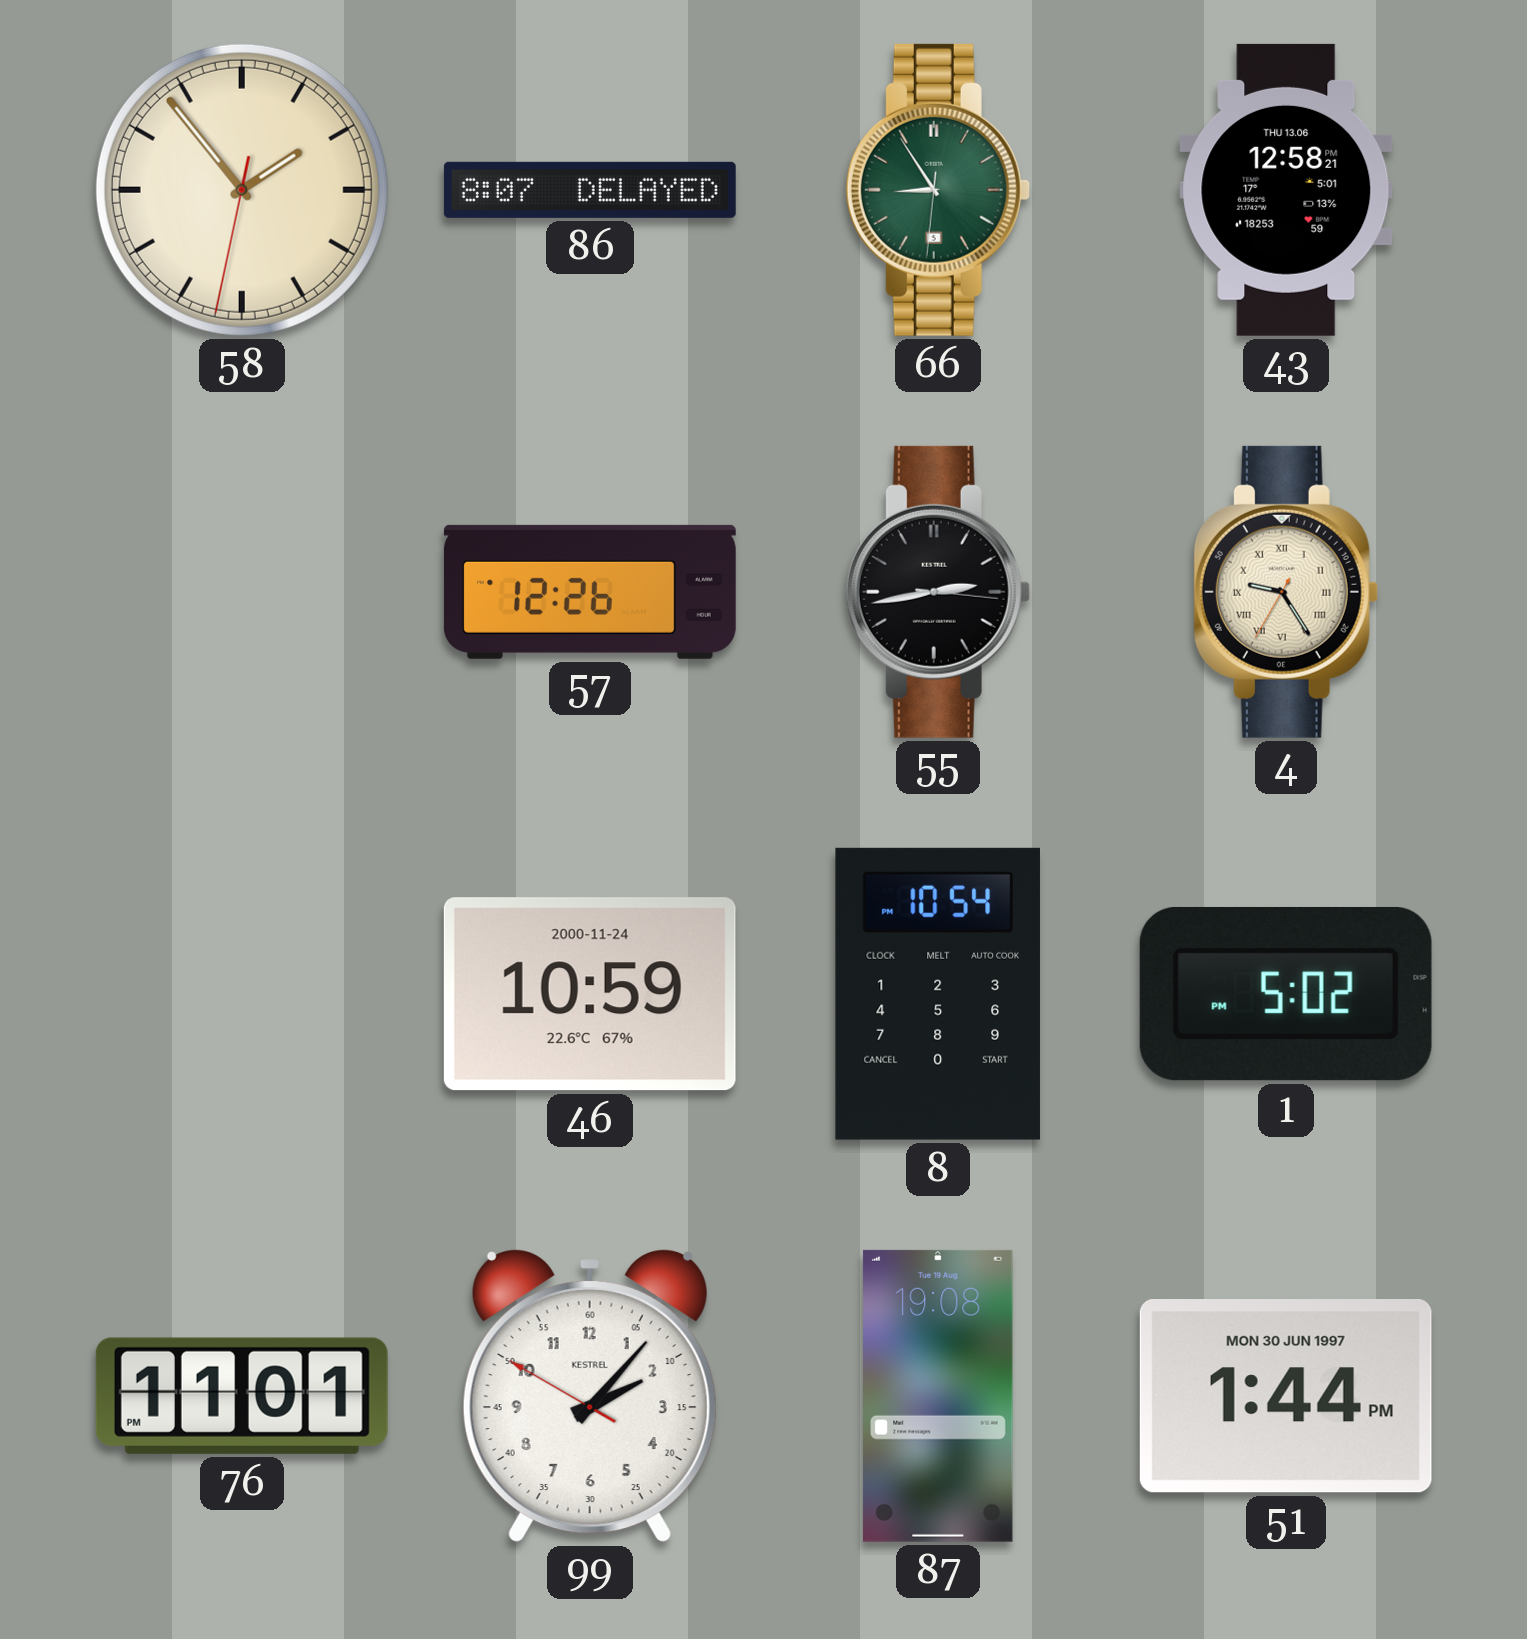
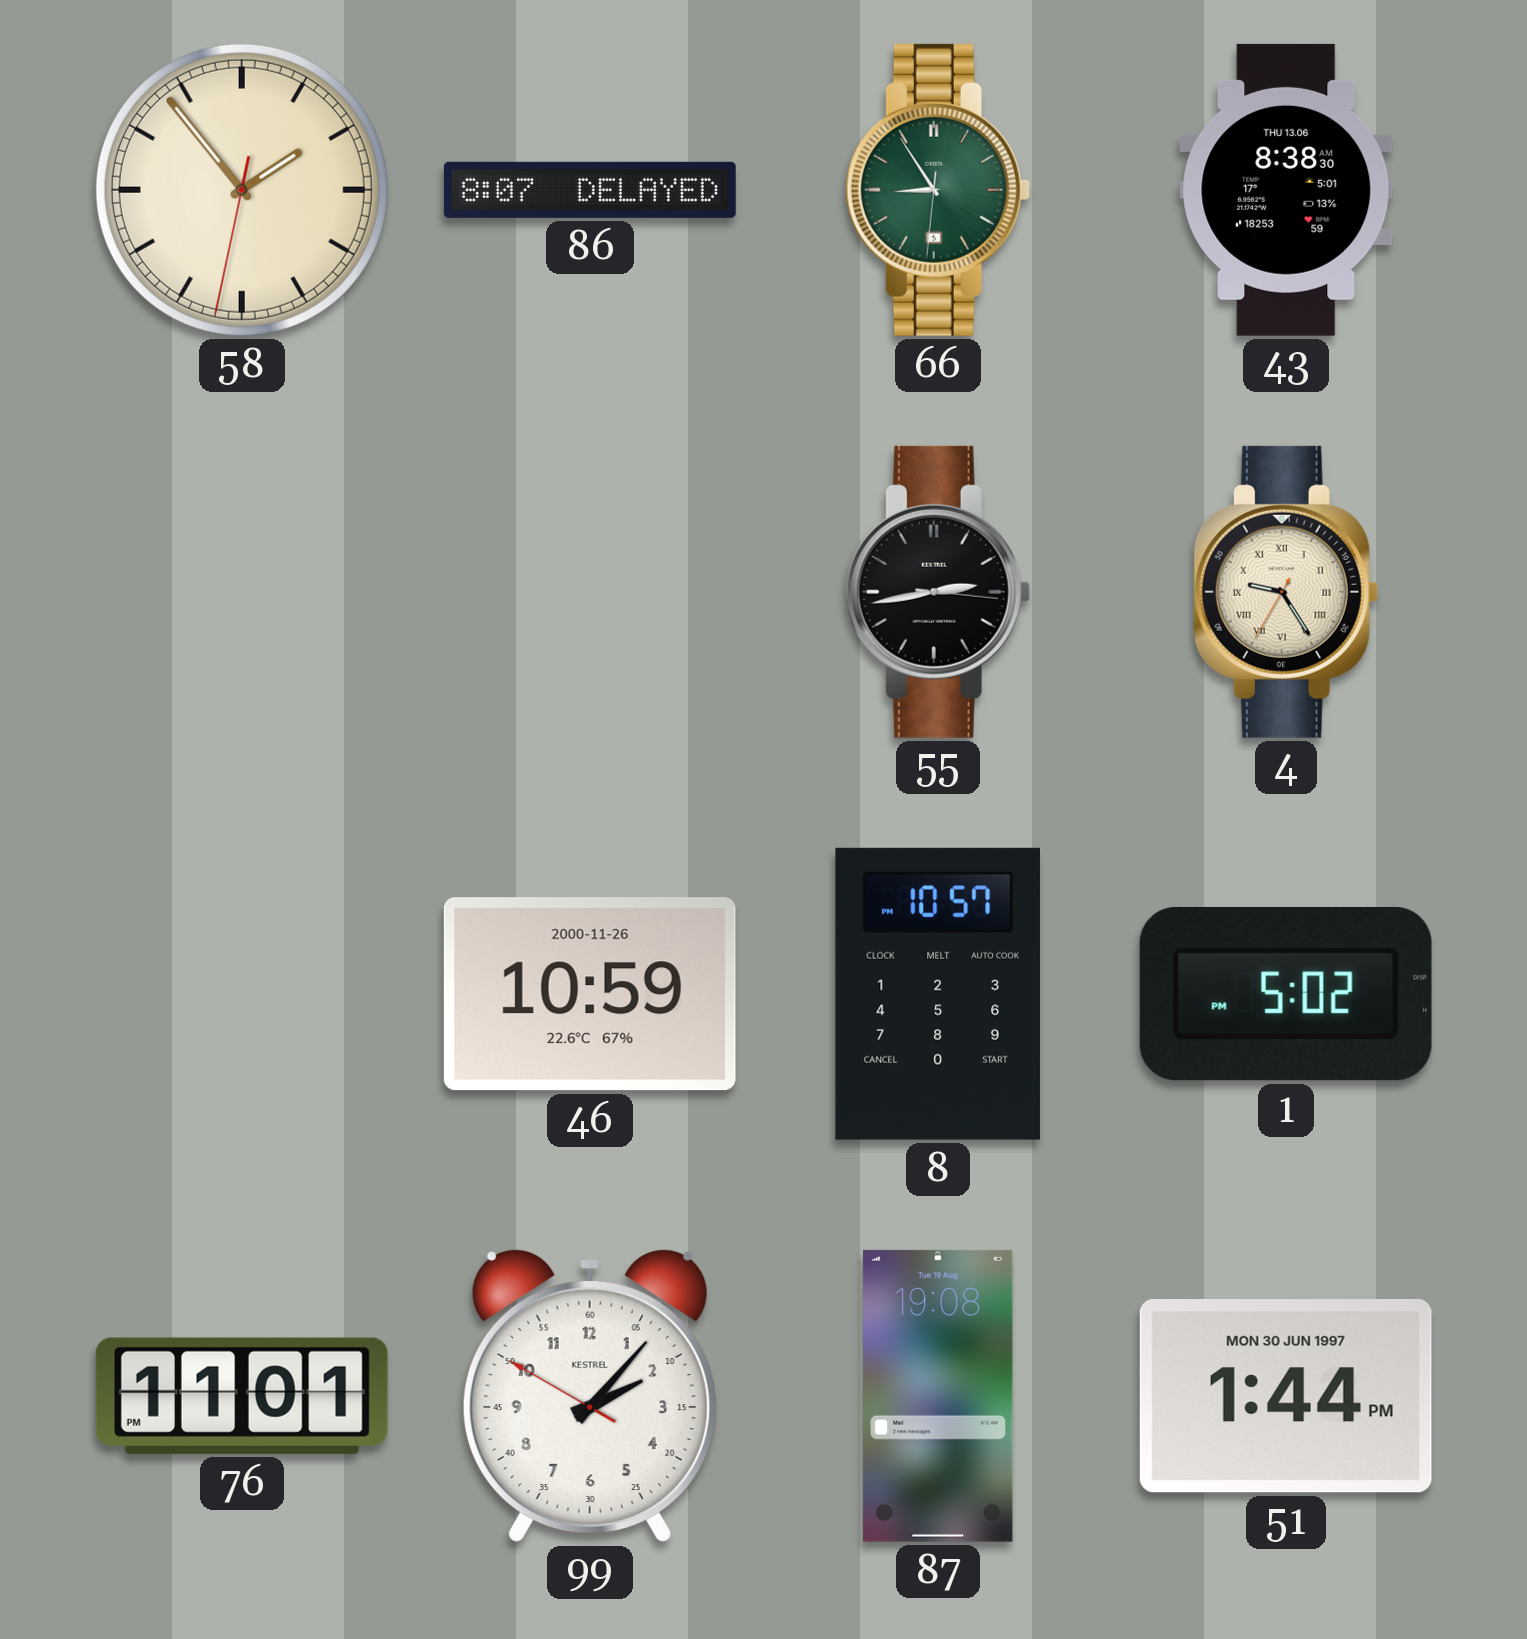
43: 12:58 -> 8:38 (1286, 190)
57: 12:26 -> none (590, 592)
46 date: 2000-11-24 -> 2000-11-26 (590, 994)
8: 10:54 -> 10:57 (938, 994)
